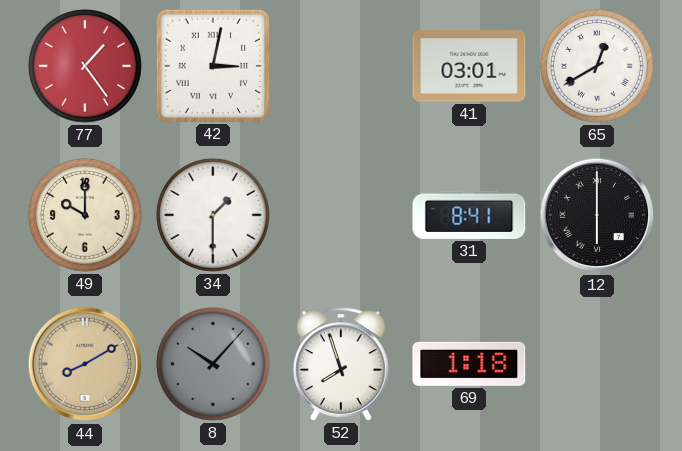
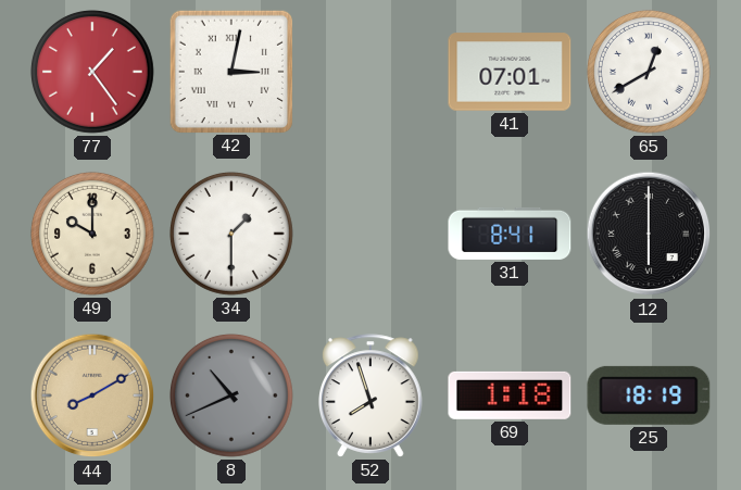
41: 03:01 -> 07:01 (510, 72)
8: 10:07 -> 10:41 (231, 395)
25: none -> 18:19 (649, 395)
